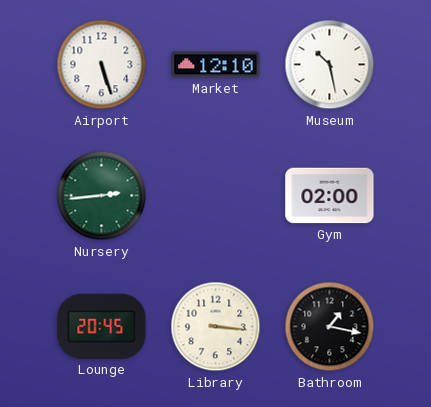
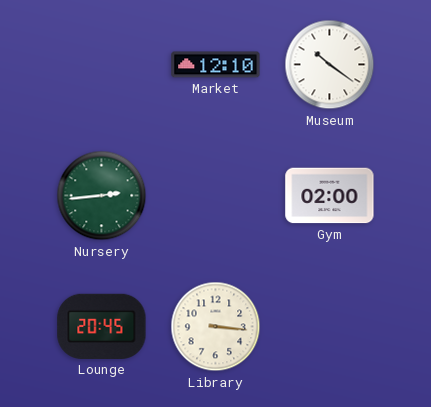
Airport: 5:27 -> none (102, 65)
Museum: 10:28 -> 10:21 (330, 65)
Bathroom: 1:17 -> none (330, 327)
